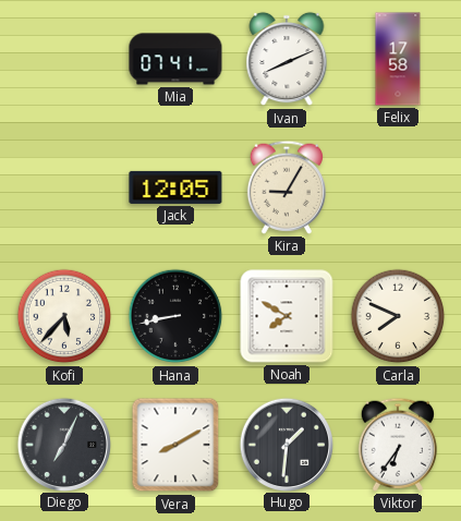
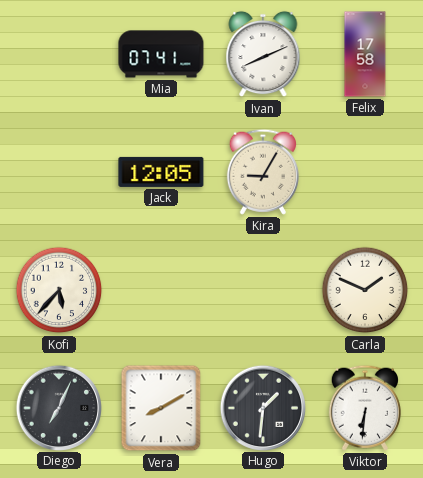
Hana: 8:43 -> none (175, 316)
Noah: 7:50 -> none (287, 316)
Carla: 7:49 -> 1:49 (365, 290)
Viktor: 6:36 -> 6:31 (365, 408)
